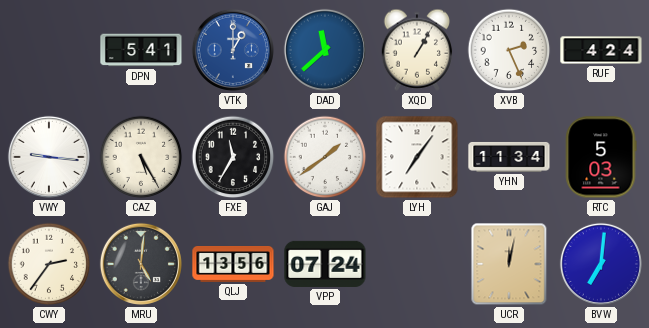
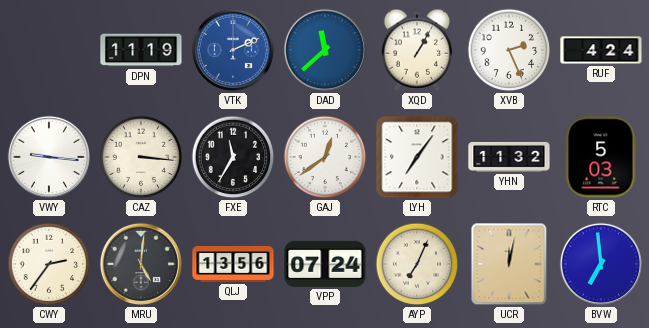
DPN: 5:41 -> 11:19 (141, 50)
VTK: 1:00 -> 2:11 (233, 50)
CAZ: 5:25 -> 3:16 (141, 157)
GAJ: 1:39 -> 12:39 (325, 157)
YHN: 11:34 -> 11:32 (509, 157)
AYP: none -> 7:04 (417, 264)
BVW: 7:01 -> 6:59 (601, 264)
